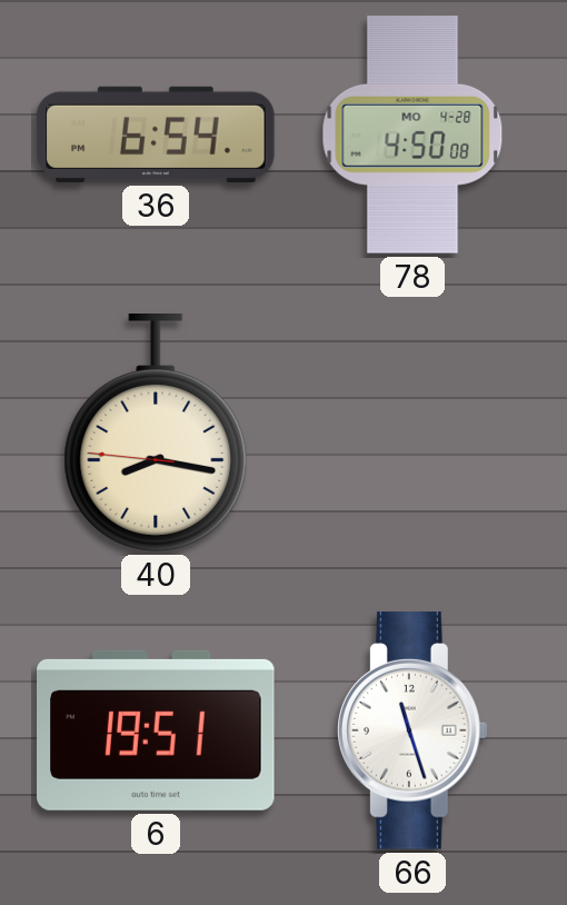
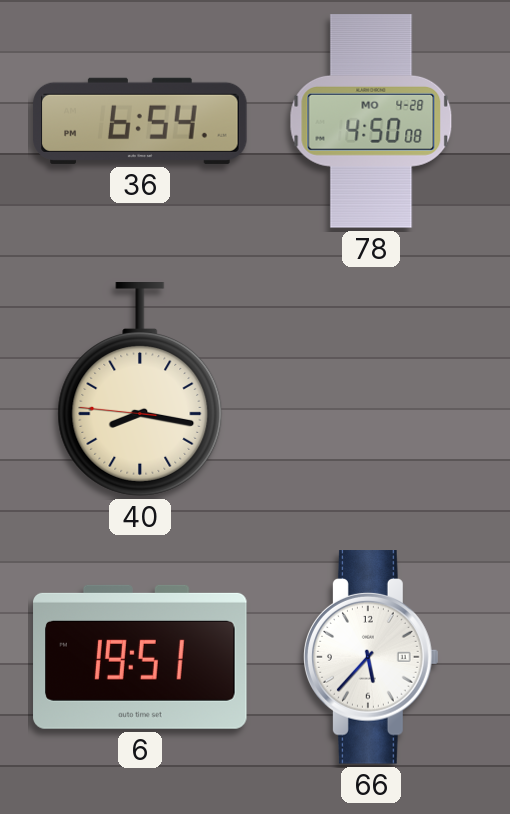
66: 11:27 -> 5:37 (372, 657)
